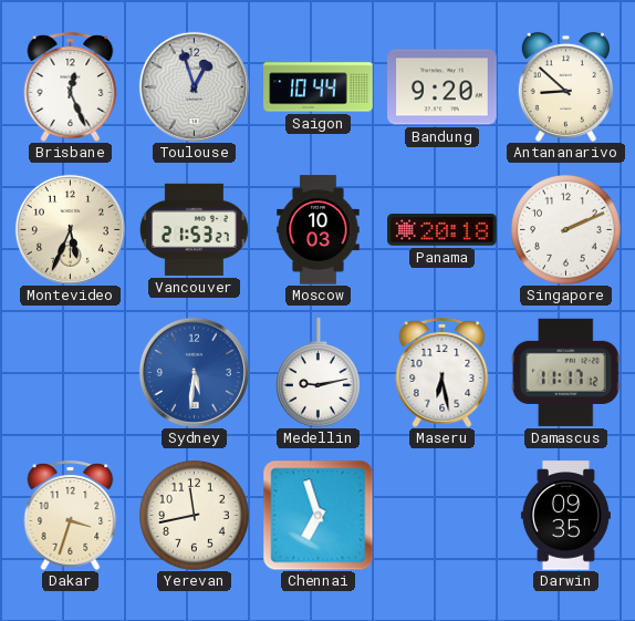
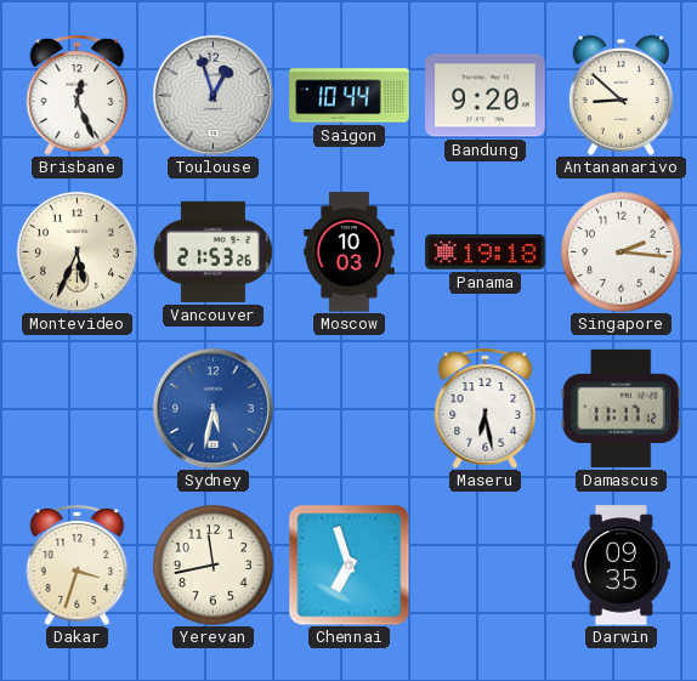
Vancouver: 21:53:27 -> 21:53:26 (212, 251)
Panama: 20:18 -> 19:18 (486, 252)
Singapore: 2:11 -> 2:16 (622, 252)
Sydney: 5:31 -> 5:32 (212, 408)
Medellin: 9:13 -> none (317, 373)
